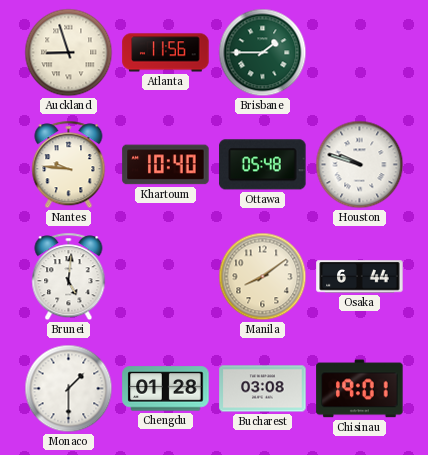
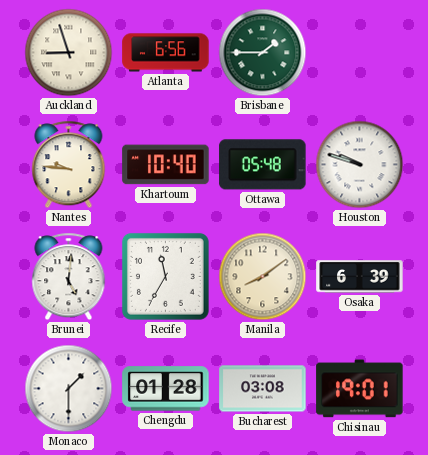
Atlanta: 11:56 -> 6:56 (166, 53)
Recife: none -> 11:35 (165, 276)
Osaka: 6:44 -> 6:39 (360, 277)
